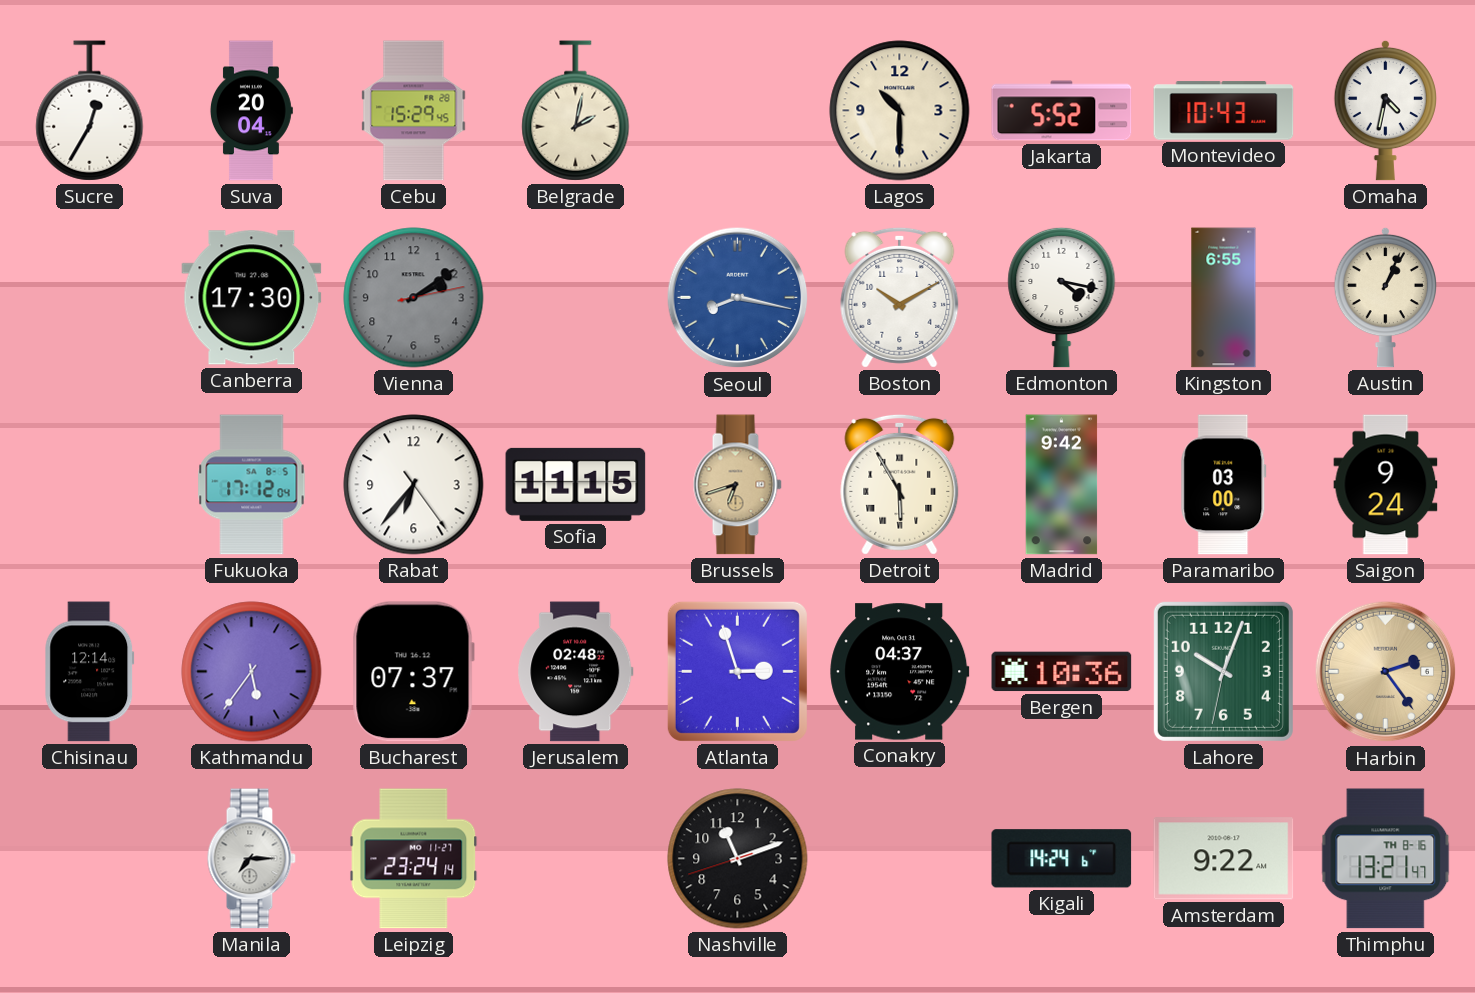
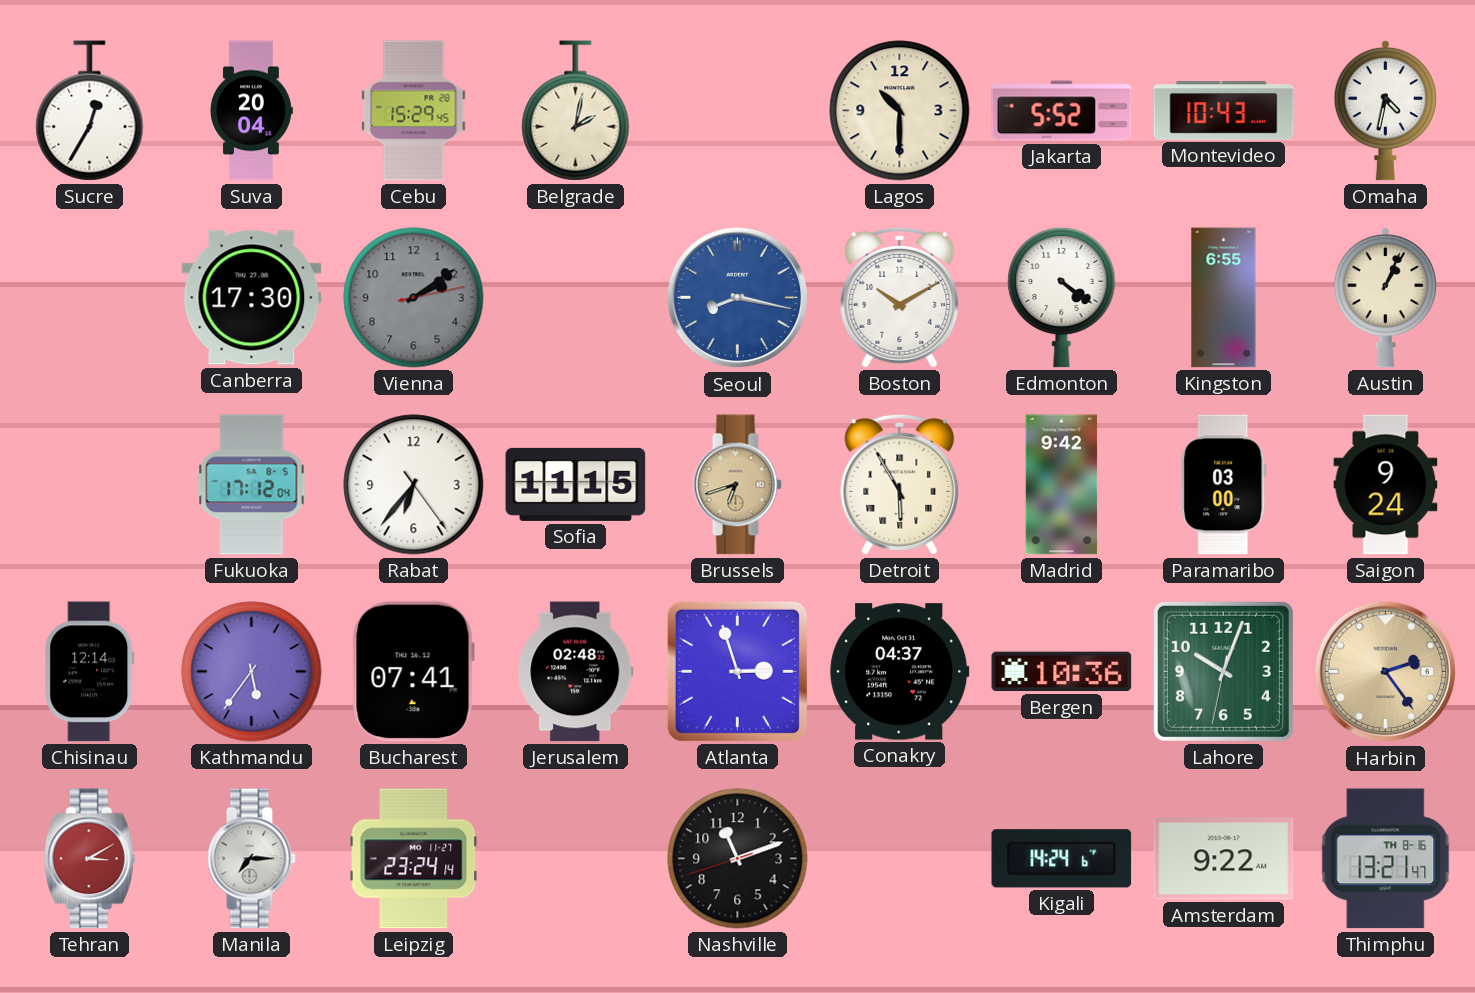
Edmonton: 4:17 -> 4:21 (1062, 297)
Bucharest: 07:37 -> 07:41 (413, 672)
Tehran: none -> 3:10 (89, 859)
